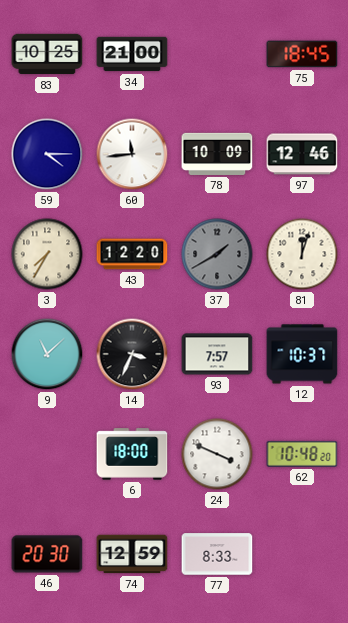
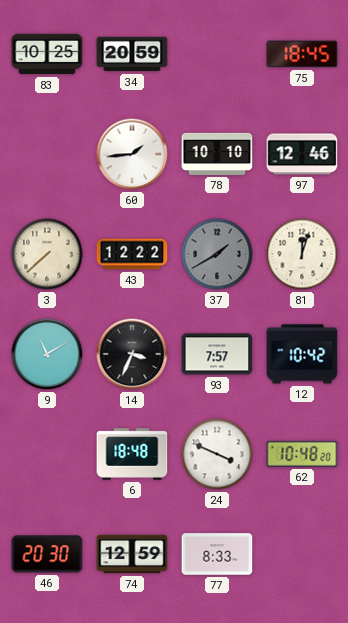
34: 21:00 -> 20:59 (132, 54)
59: 4:15 -> none (47, 154)
60: 11:44 -> 1:44 (132, 154)
78: 10:09 -> 10:10 (217, 154)
3: 7:35 -> 7:38 (47, 254)
43: 12:20 -> 12:22 (132, 254)
9: 11:08 -> 11:10 (47, 354)
12: 10:37 -> 10:42 (302, 354)
6: 18:00 -> 18:48 (132, 454)
